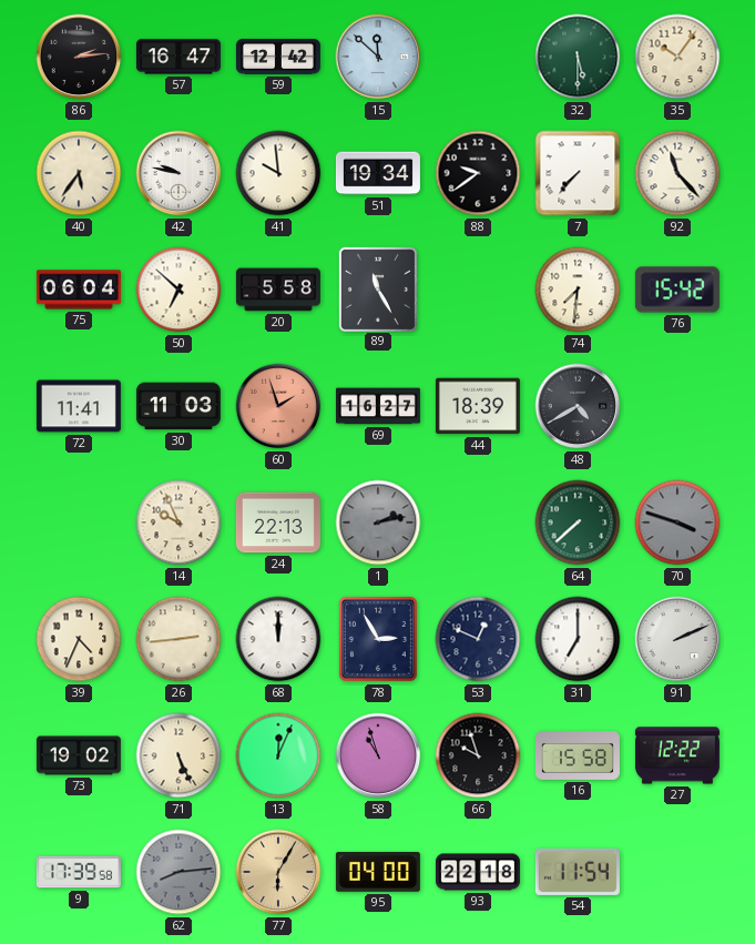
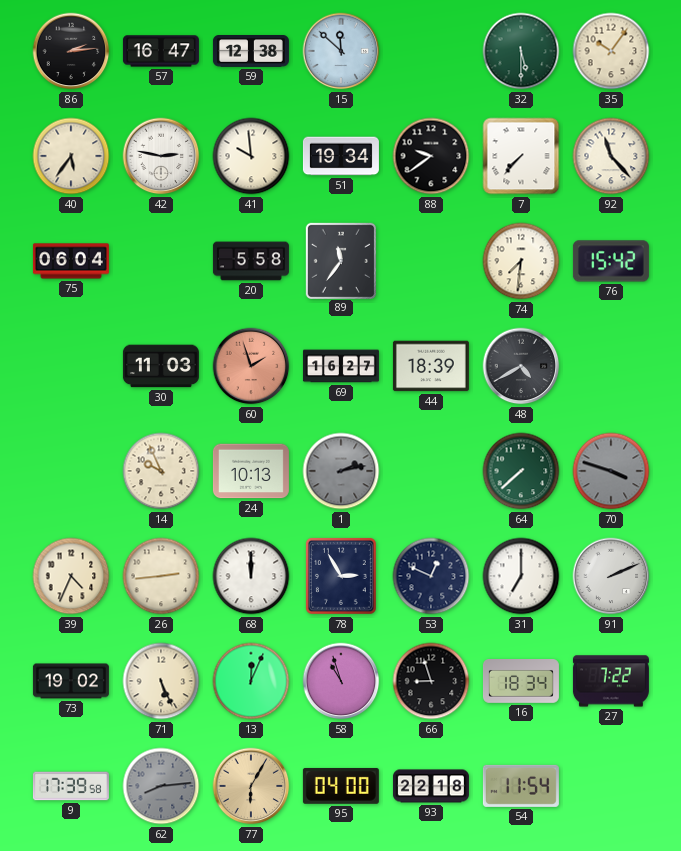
59: 12:42 -> 12:38 (251, 52)
42: 9:47 -> 2:47 (161, 156)
50: 6:52 -> none (178, 290)
89: 11:25 -> 11:36 (340, 260)
72: 11:41 -> none (79, 406)
24: 22:13 -> 10:13 (251, 471)
66: 9:57 -> 8:57 (431, 681)
16: 15:58 -> 18:34 (521, 682)
27: 12:22 -> 7:22 (611, 681)
